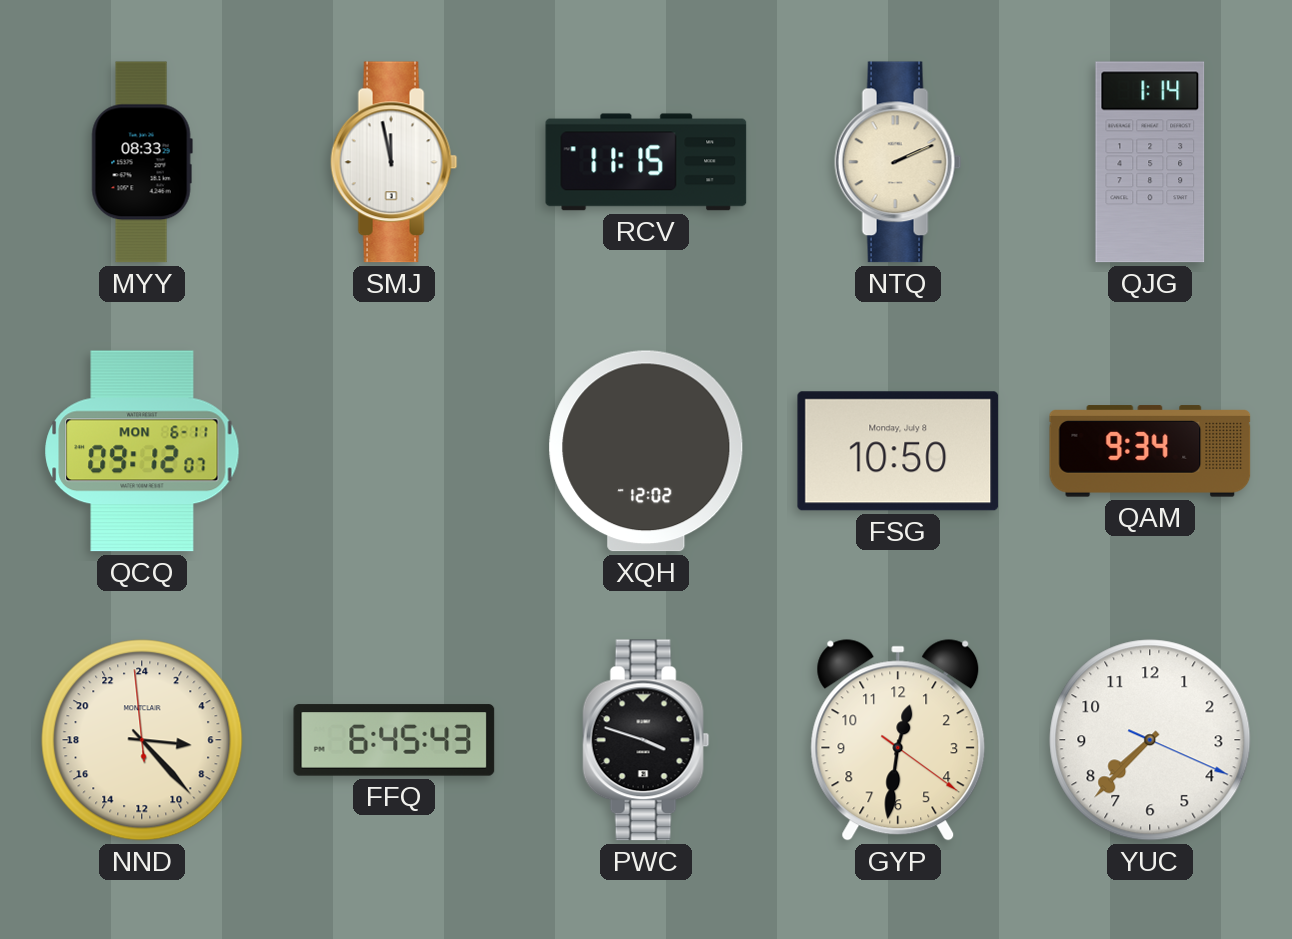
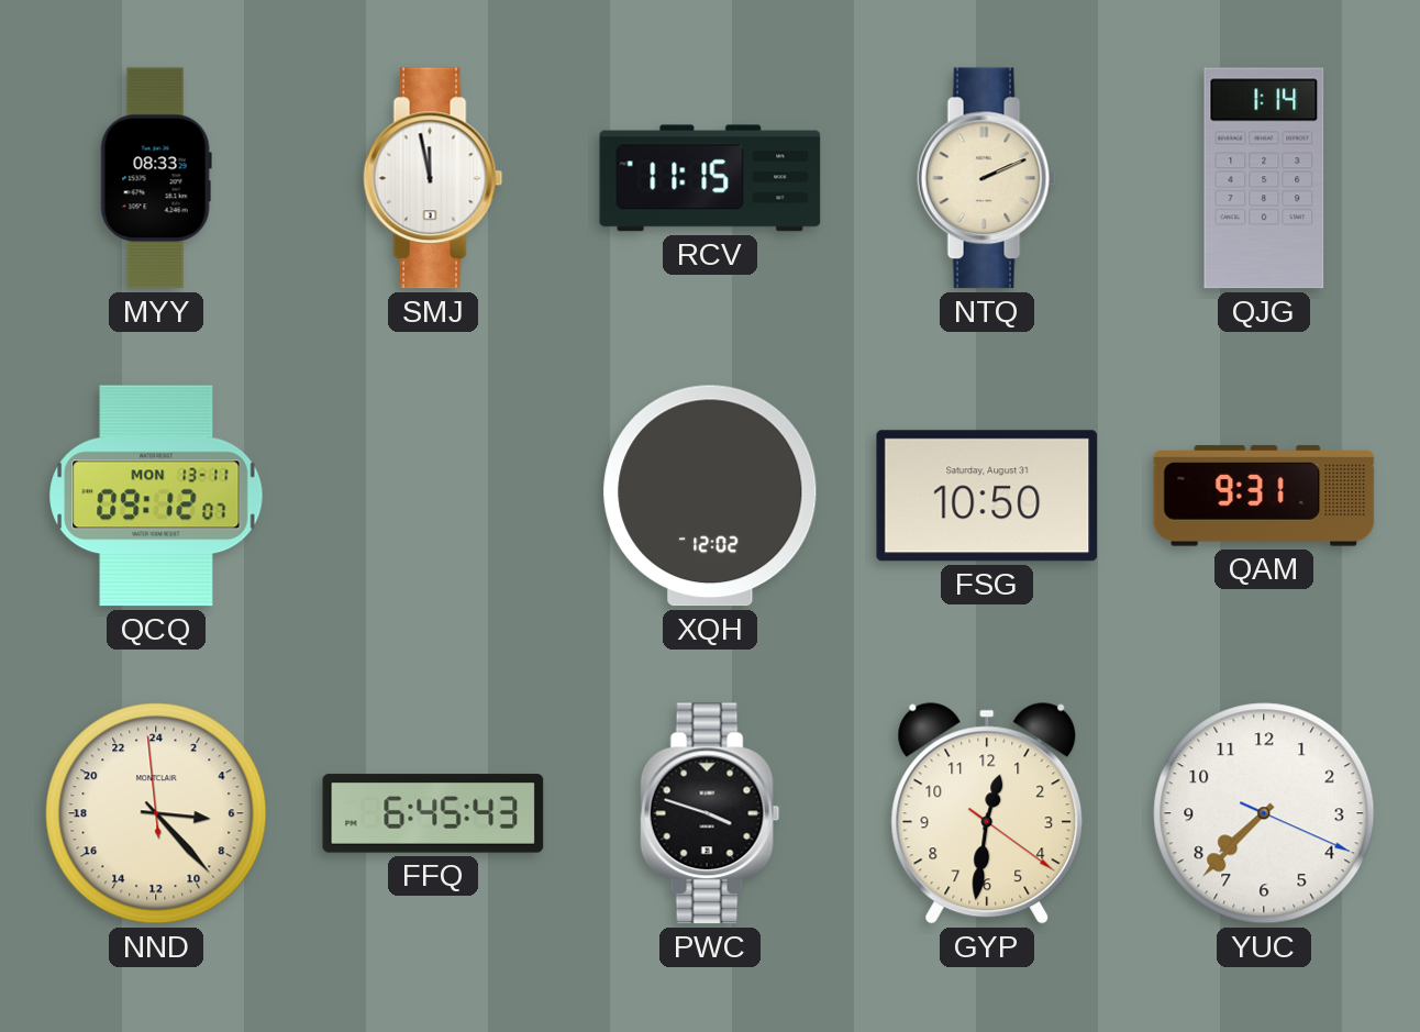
QCQ date: MON 6-11 -> MON 13-11 (156, 496)
FSG date: Monday, July 8 -> Saturday, August 31 (987, 496)
QAM: 9:34 -> 9:31 (1264, 496)
